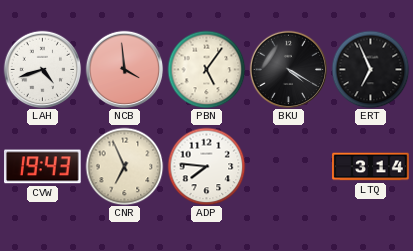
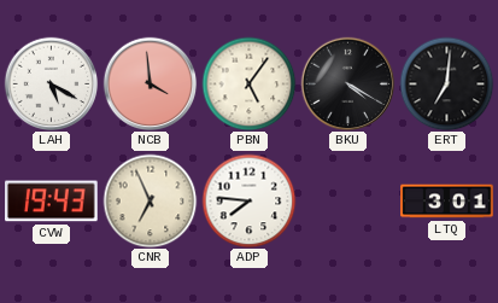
LAH: 4:42 -> 5:20 (51, 83)
ERT: 6:56 -> 7:01 (446, 83)
LTQ: 3:14 -> 3:01 (447, 202)
